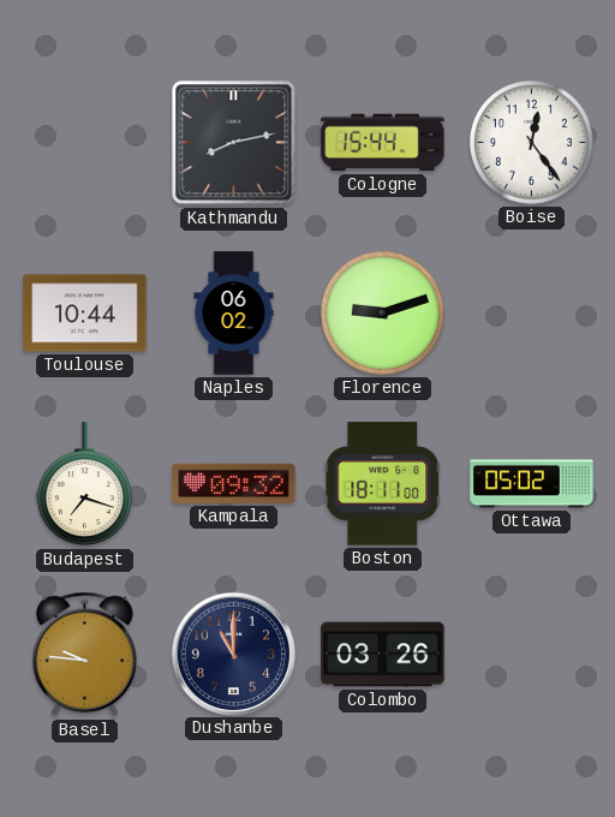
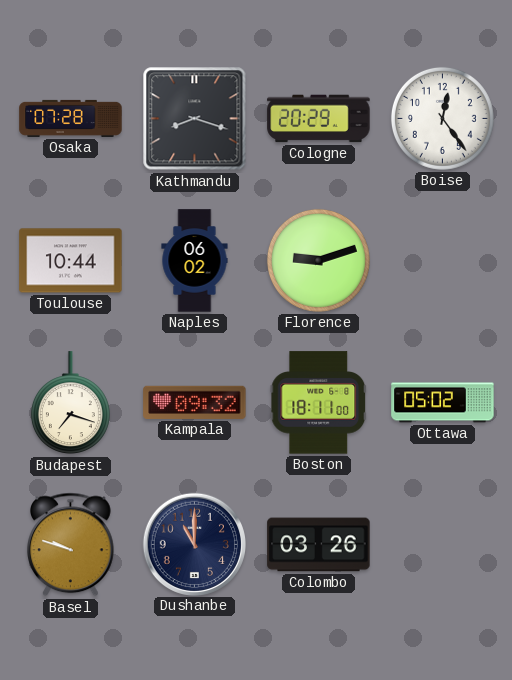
Osaka: none -> 07:28 (71, 118)
Kathmandu: 8:13 -> 8:18 (195, 119)
Cologne: 15:44 -> 20:29 (319, 119)
Basel: 9:46 -> 9:48 (71, 545)
